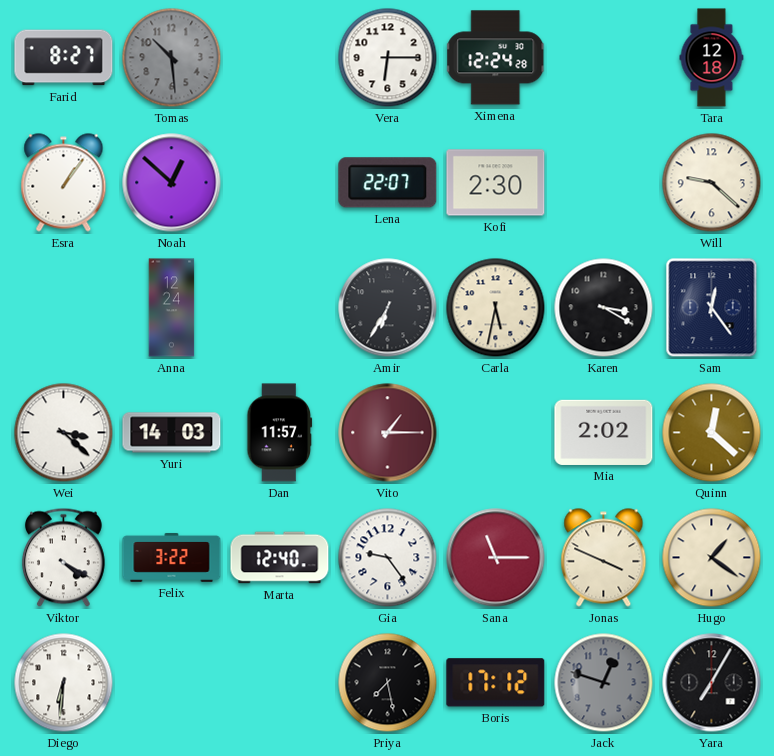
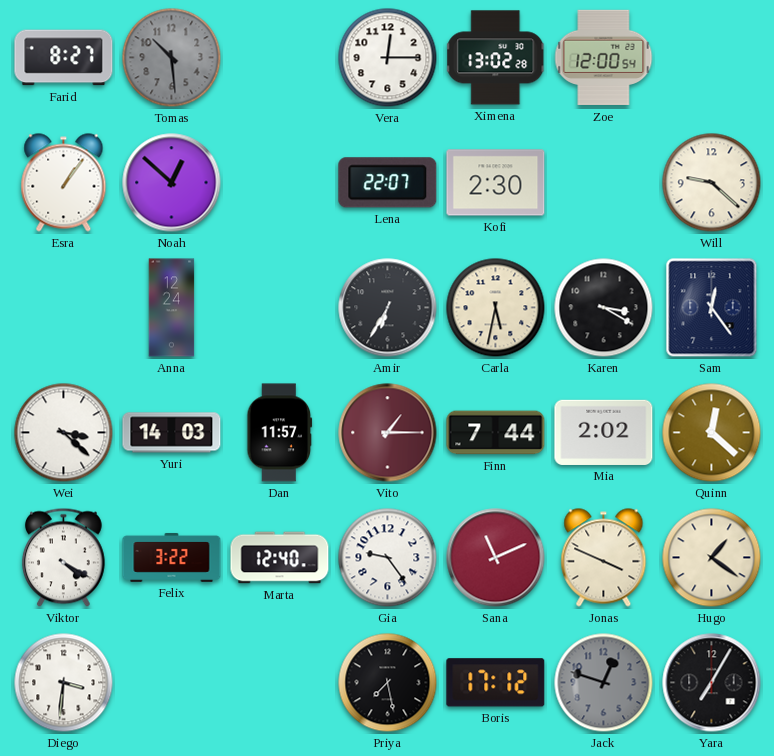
Vera: 6:15 -> 12:15 (388, 58)
Ximena: 12:24 -> 13:02 (496, 58)
Zoe: none -> 12:00 (604, 58)
Tara: 12:18 -> none (712, 58)
Finn: none -> 7:44 (496, 433)
Sana: 11:15 -> 11:11 (496, 558)
Diego: 6:31 -> 3:31 (64, 683)
